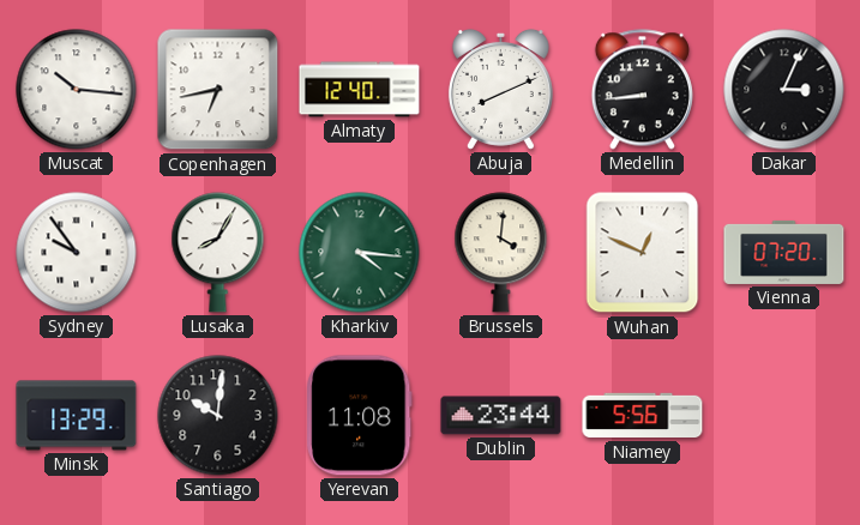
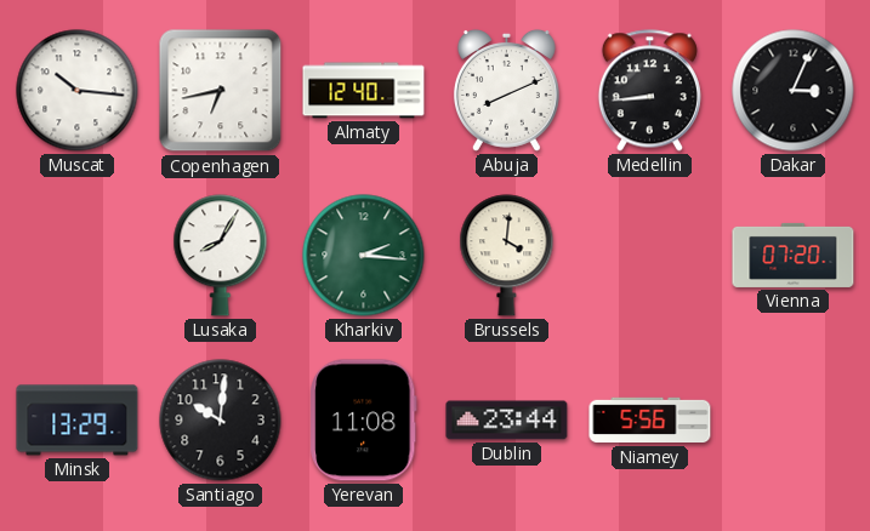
Sydney: 9:54 -> none (77, 253)
Kharkiv: 4:16 -> 2:16 (364, 256)
Wuhan: 12:49 -> none (643, 253)
